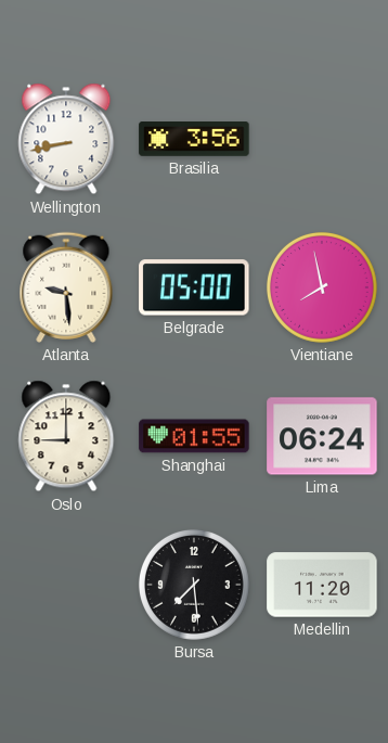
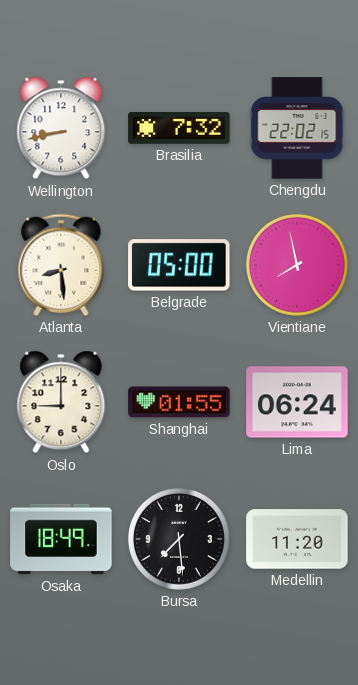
Brasilia: 3:56 -> 7:32 (179, 129)
Chengdu: none -> 22:02 (297, 128)
Atlanta: 9:29 -> 8:29 (61, 265)
Osaka: none -> 18:49 (61, 539)
